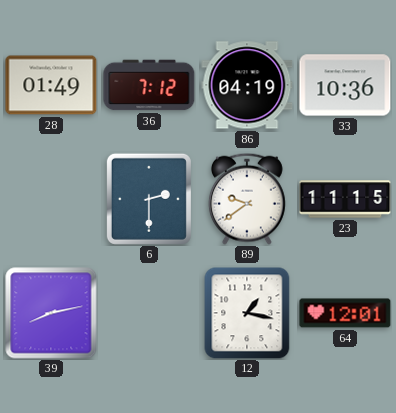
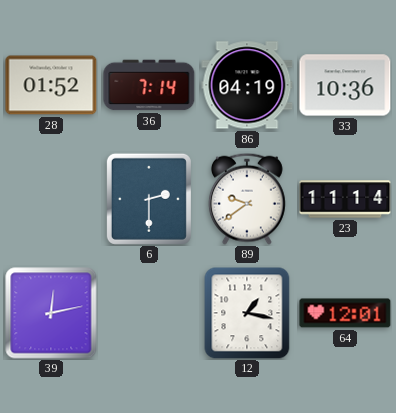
28: 01:49 -> 01:52 (51, 85)
36: 7:12 -> 7:14 (149, 85)
23: 11:15 -> 11:14 (345, 199)
39: 8:13 -> 12:13 (51, 313)
